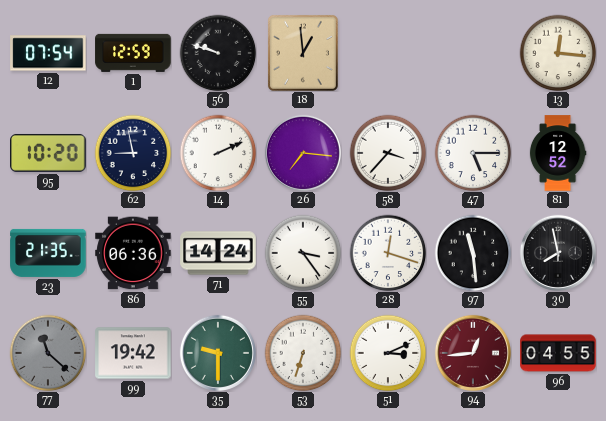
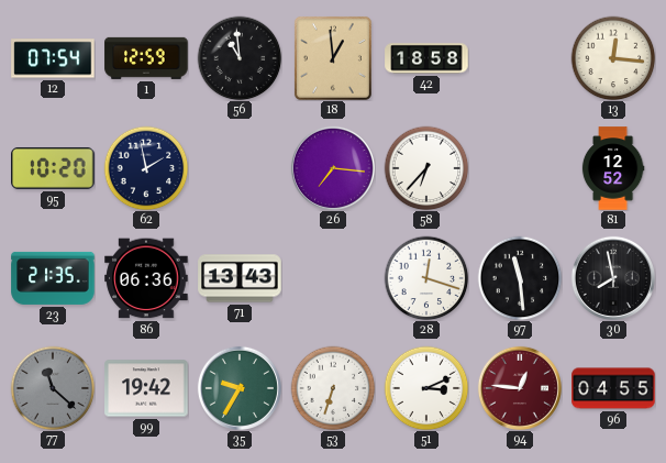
56: 9:48 -> 10:59 (240, 58)
42: none -> 18:58 (426, 58)
62: 8:58 -> 1:58 (146, 168)
14: 2:11 -> none (218, 153)
58: 3:37 -> 6:37 (426, 168)
47: 5:15 -> none (473, 153)
71: 14:24 -> 13:43 (240, 278)
55: 3:24 -> none (303, 253)
35: 9:30 -> 9:35 (240, 388)
94: 12:44 -> 12:46 (520, 388)
